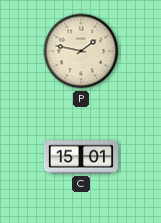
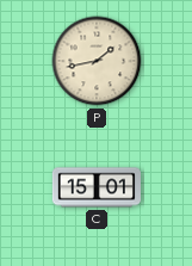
P: 1:47 -> 1:43 (97, 61)
